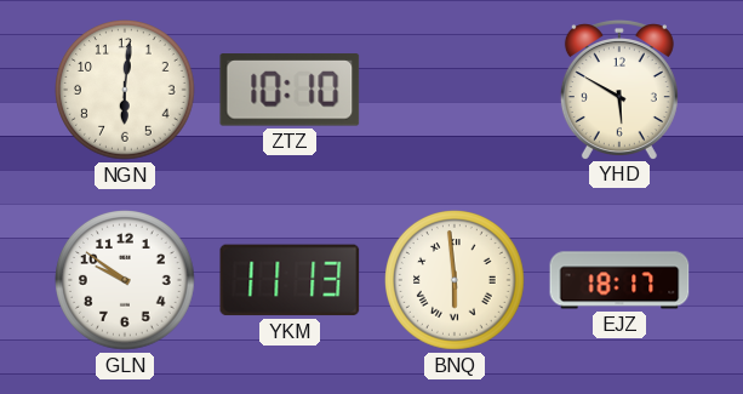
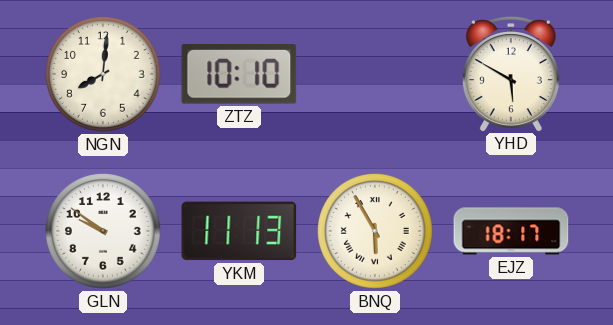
NGN: 6:01 -> 8:01 (104, 75)
BNQ: 5:59 -> 5:55 (376, 232)
